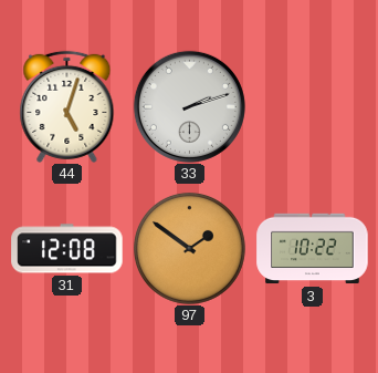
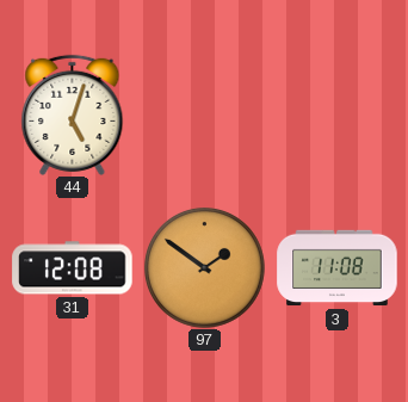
33: 2:12 -> none (189, 106)
3: 10:22 -> 11:08 (338, 268)
